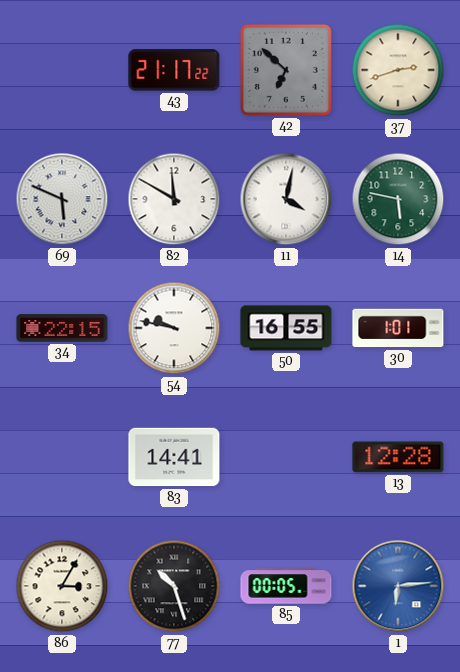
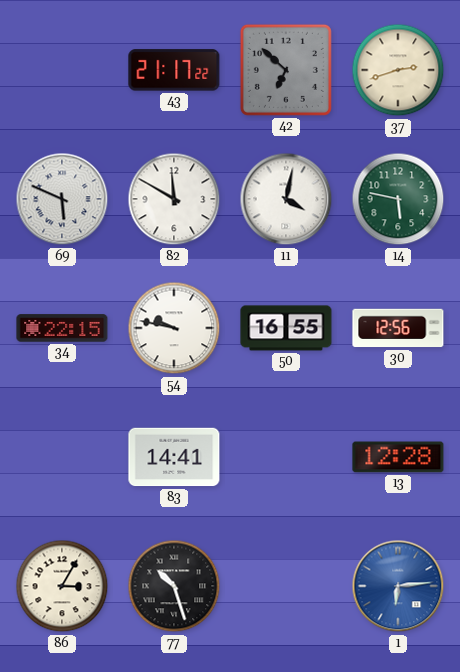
30: 1:01 -> 12:56 (398, 328)
85: 00:05 -> none (286, 586)
